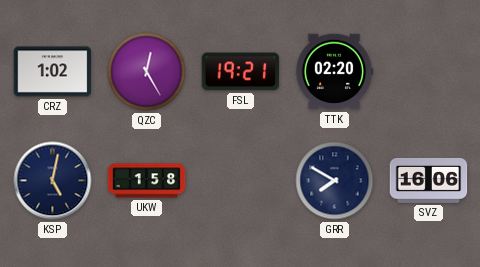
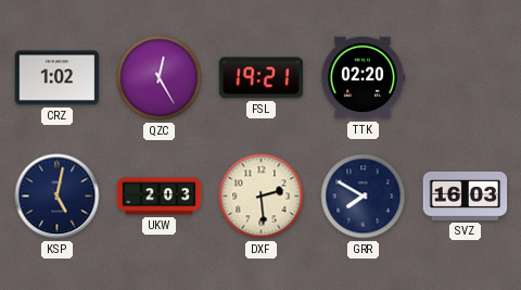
UKW: 1:58 -> 2:03 (160, 197)
DXF: none -> 2:29 (262, 197)
SVZ: 16:06 -> 16:03 (466, 196)
